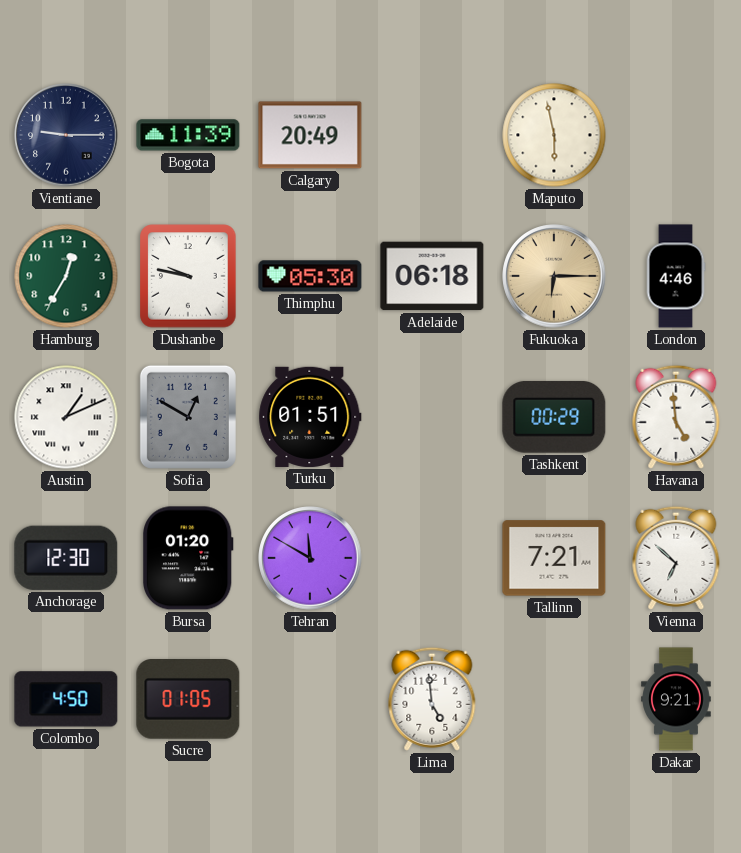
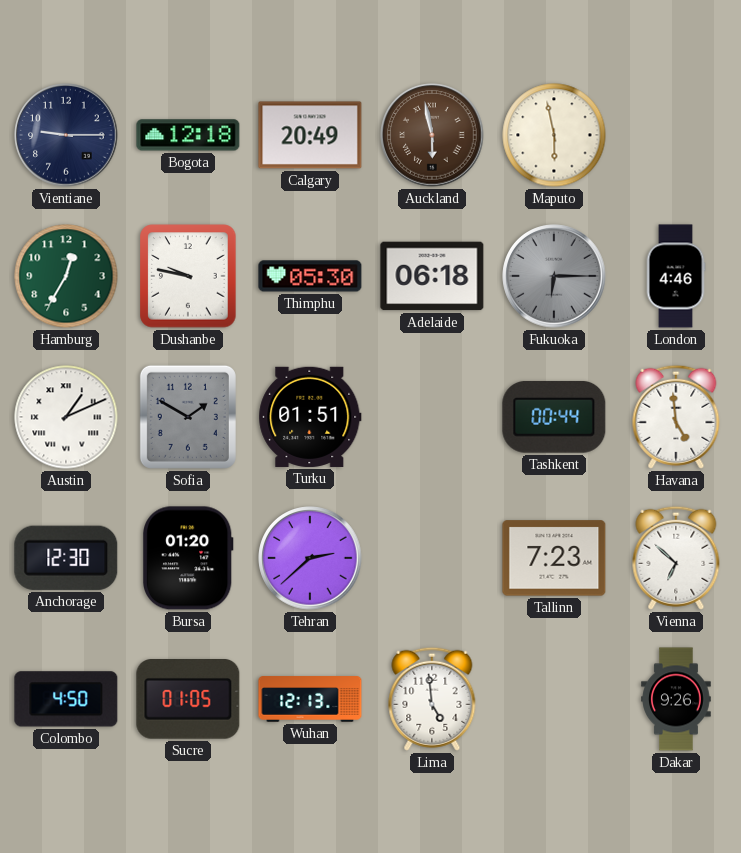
Bogota: 11:39 -> 12:18 (188, 135)
Auckland: none -> 5:58 (432, 135)
Fukuoka dial: champagne -> grey (554, 276)
Sofia: 12:50 -> 1:50 (188, 417)
Tashkent: 00:29 -> 00:44 (554, 417)
Tehran: 11:50 -> 2:38 (310, 558)
Tallinn: 7:21 -> 7:23 (554, 558)
Wuhan: none -> 12:13 (310, 699)
Dakar: 9:21 -> 9:26 (676, 699)
